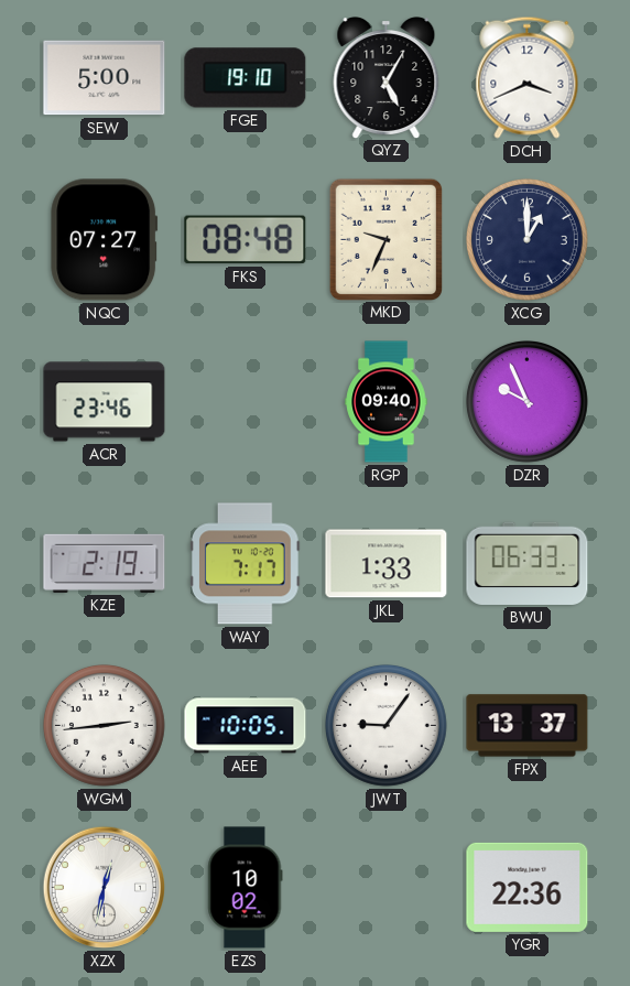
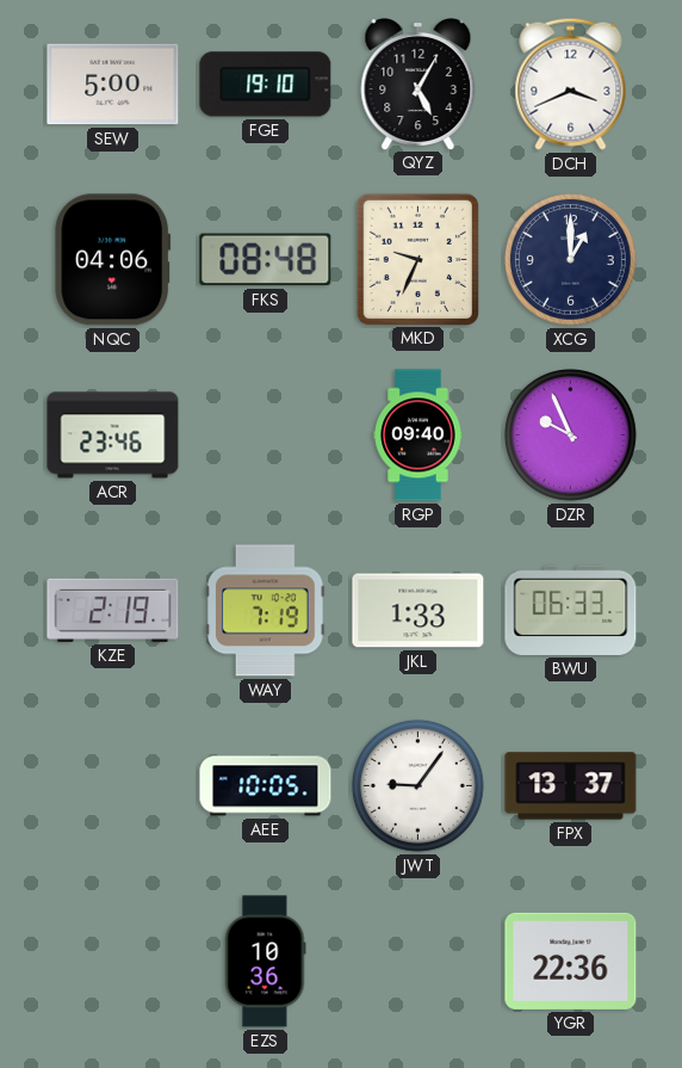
NQC: 07:27 -> 04:06 (113, 260)
WAY: 7:17 -> 7:19 (266, 611)
WGM: 2:44 -> none (104, 725)
XZX: 12:32 -> none (105, 888)
EZS: 10:02 -> 10:36 (266, 962)
